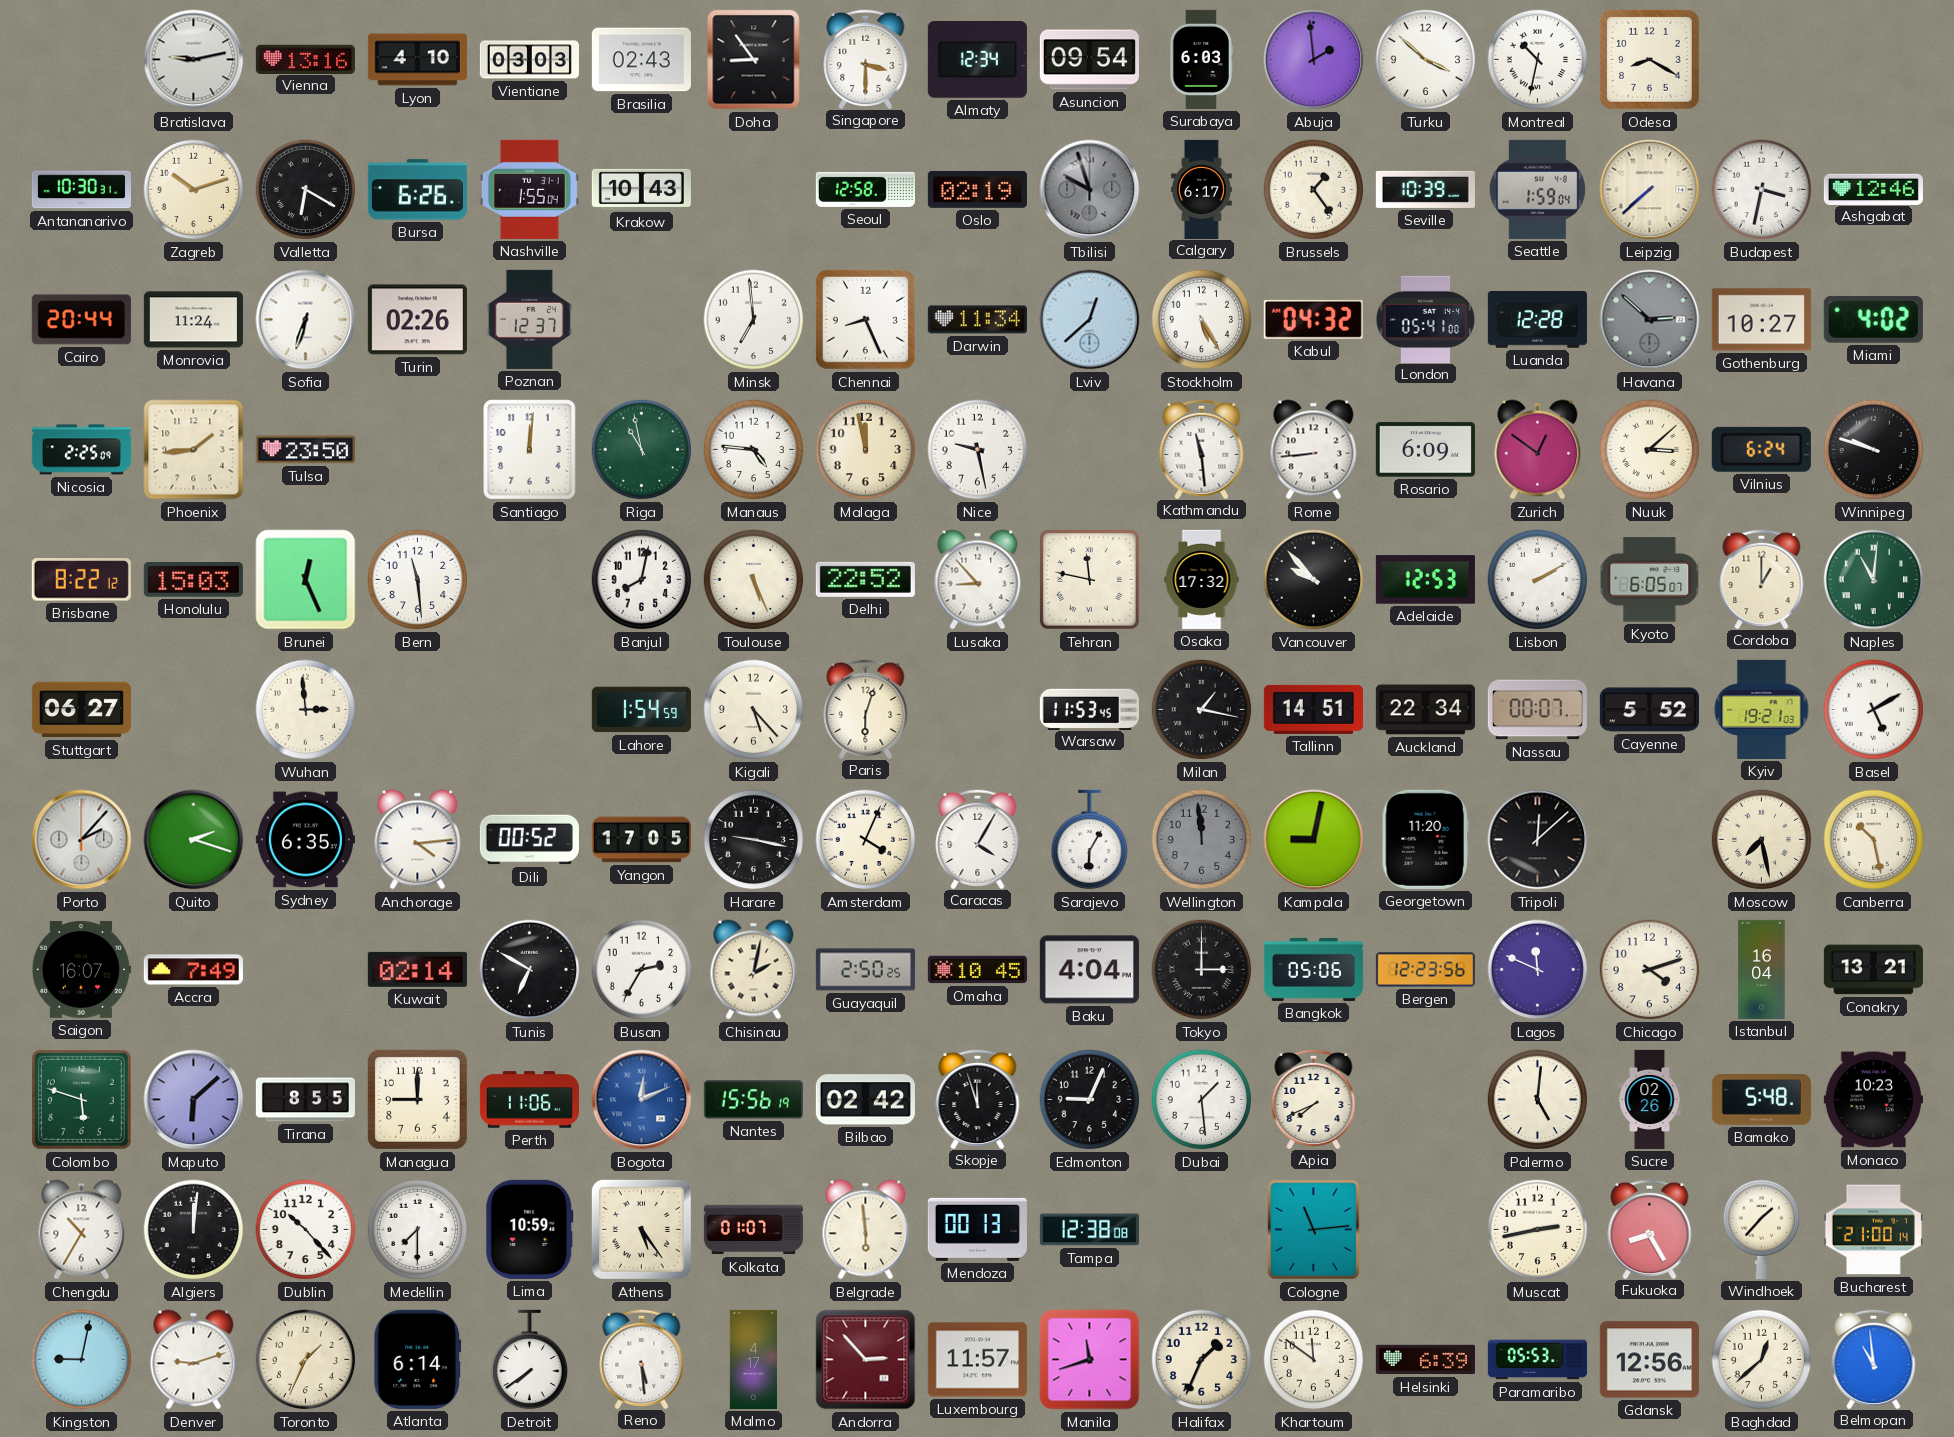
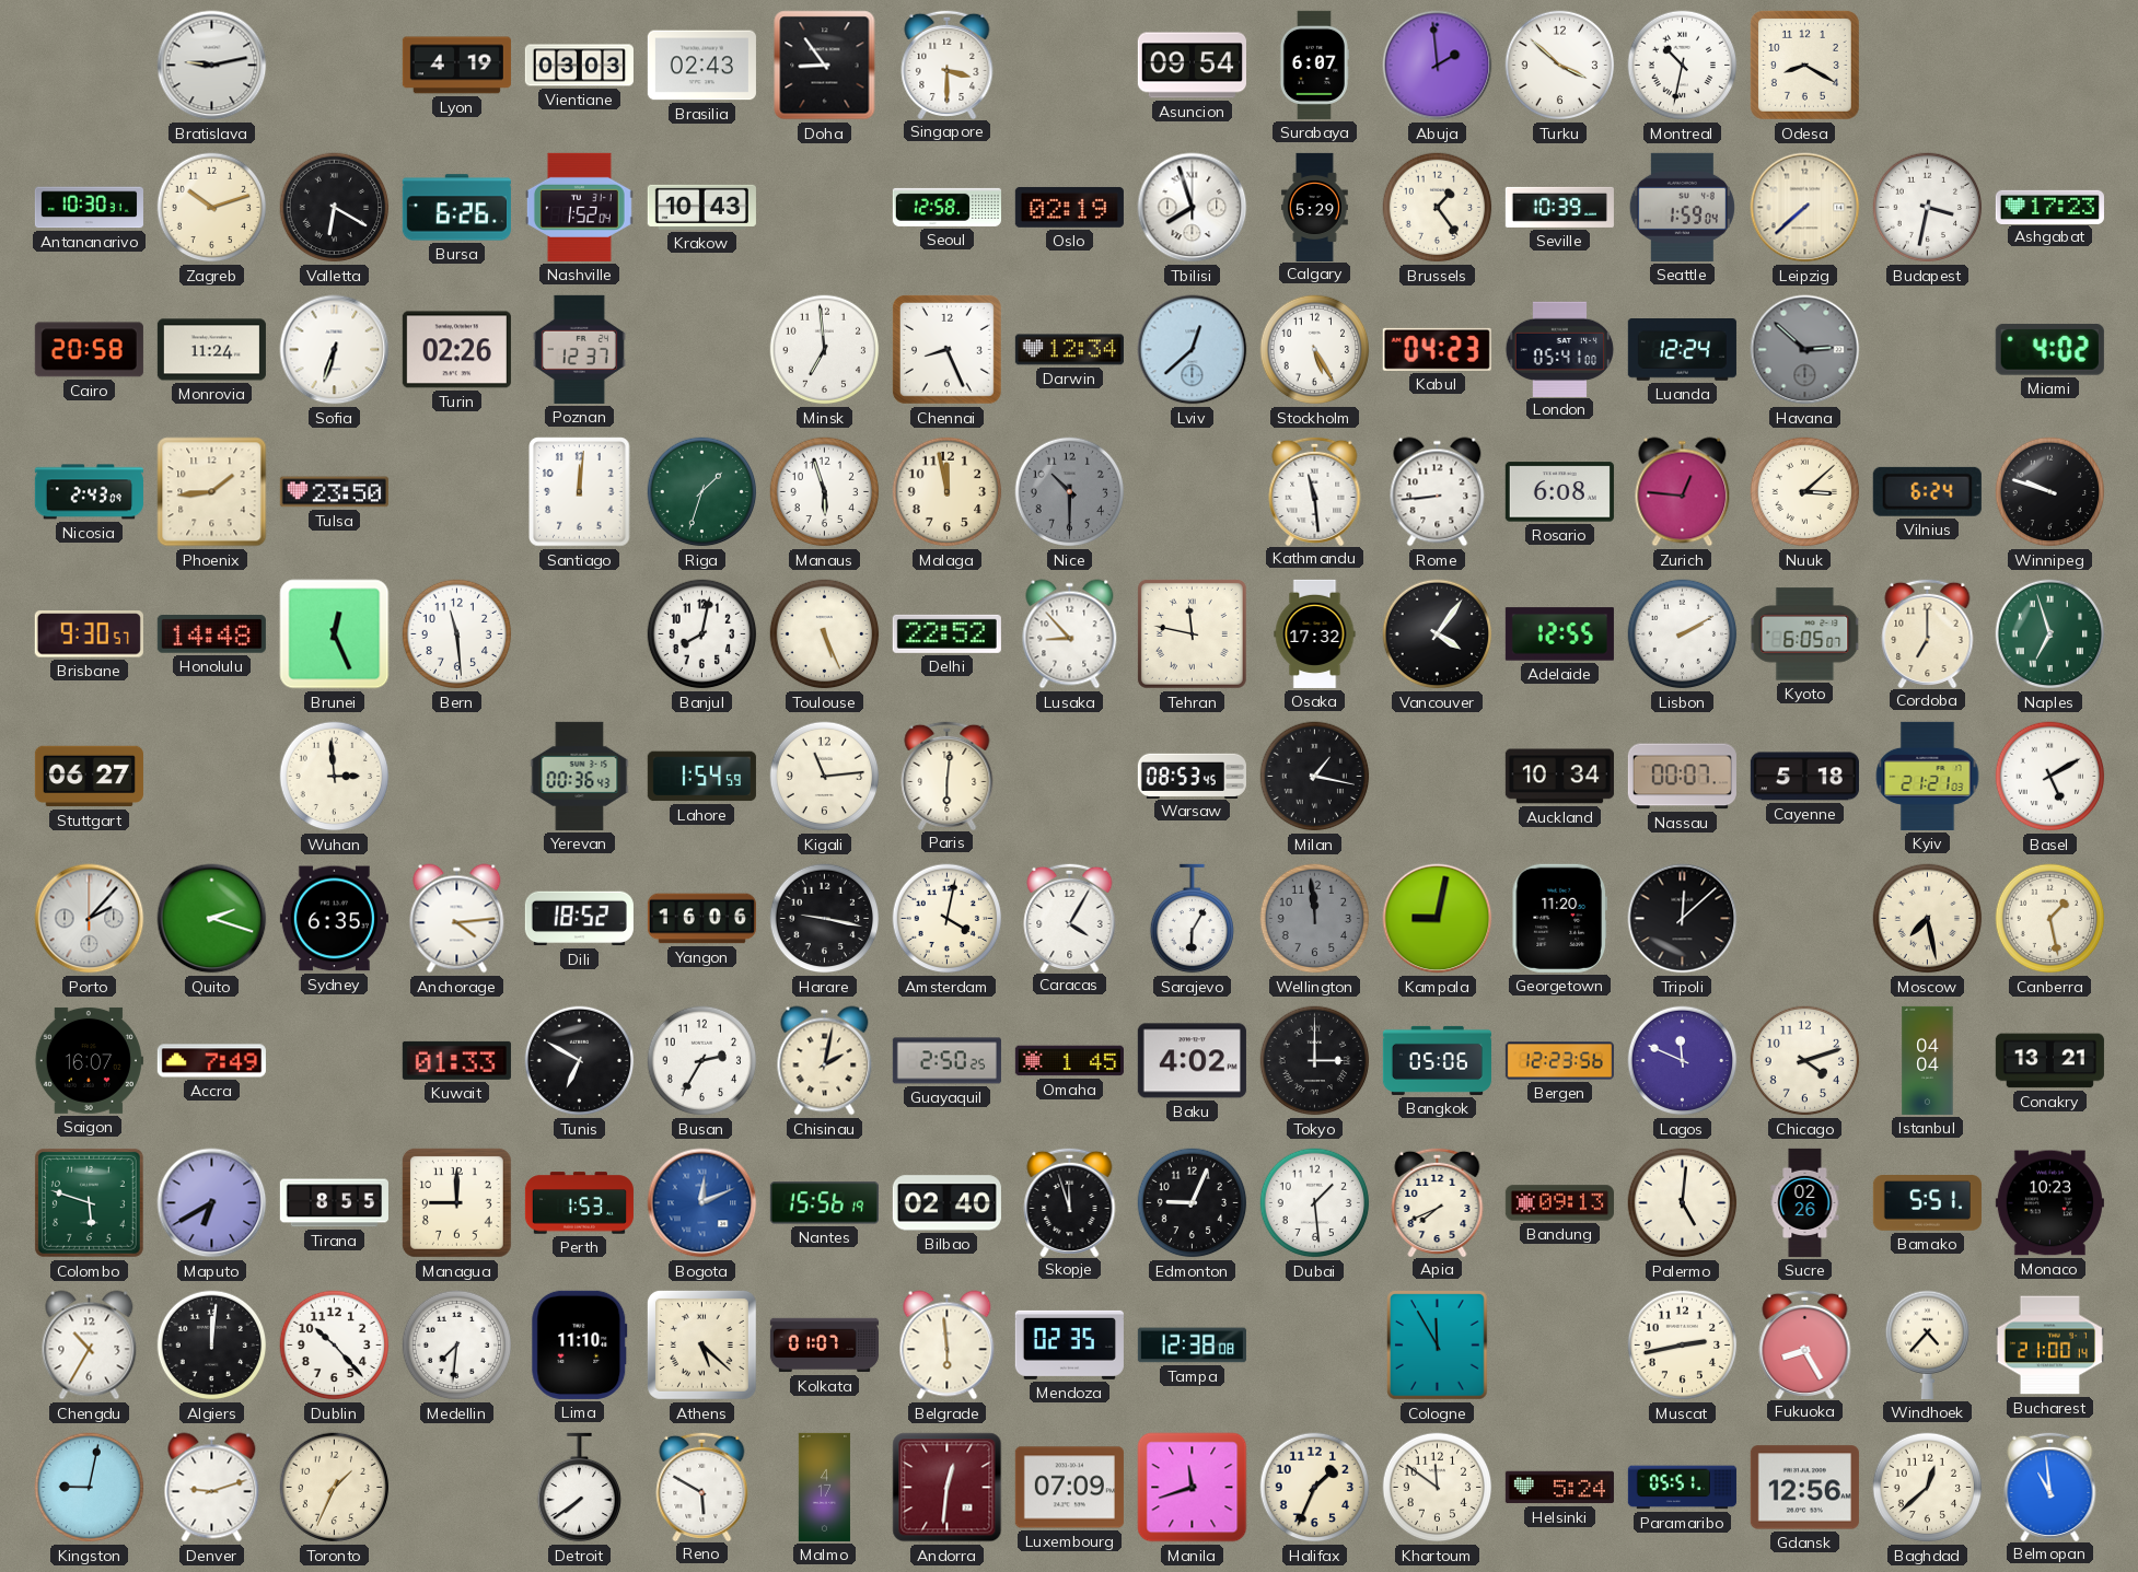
Vienna: 13:16 -> none (305, 59)
Lyon: 4:10 -> 4:19 (456, 66)
Almaty: 12:34 -> none (977, 60)
Surabaya: 6:03 -> 6:07 (1314, 65)
Nashville: 1:55 -> 1:52 (579, 207)
Tbilisi: 9:57 -> 7:57 (1193, 208)
Tbilisi dial: grey -> white (1193, 208)
Calgary: 6:17 -> 5:29 (1315, 207)
Ashgabat: 12:46 -> 17:23 (2049, 207)
Cairo: 20:44 -> 20:58 (89, 350)
Darwin: 11:34 -> 12:34 (1069, 350)
Kabul: 04:32 -> 04:23 (1437, 349)
Luanda: 12:28 -> 12:24 (1682, 350)
Gothenburg: 10:27 -> none (1761, 320)
Nicosia: 2:25 -> 2:43 (89, 492)
Riga: 10:58 -> 1:33 (702, 492)
Manaus: 4:46 -> 5:57 (825, 492)
Nice: 9:28 -> 10:30 (1070, 492)
Nice dial: white -> grey (1070, 492)
Rosario: 6:09 -> 6:08 (1559, 492)
Zurich: 12:51 -> 12:46 (1683, 492)
Brisbane: 8:22 -> 9:30 (89, 634)
Honolulu: 15:03 -> 14:48 (211, 634)
Vancouver: 9:53 -> 4:06 (1438, 634)
Adelaide: 12:53 -> 12:55 (1559, 634)
Cordoba: 1:00 -> 7:00 (1928, 632)
Naples: 11:01 -> 6:57 (2050, 634)
Yerevan: none -> 00:36 (580, 776)
Kigali: 5:23 -> 11:14 (825, 777)
Paris: 6:03 -> 6:01 (948, 775)
Warsaw: 11:53 -> 08:53 (1192, 776)
Tallinn: 14:51 -> none (1313, 709)
Auckland: 22:34 -> 10:34 (1559, 777)
Cayenne: 5:52 -> 5:18 (1804, 777)
Kyiv: 19:21 -> 21:21 (1928, 776)
Dili: 00:52 -> 18:52 (579, 919)
Yangon: 17:05 -> 16:06 (701, 919)
Amsterdam: 4:04 -> 4:02 (948, 919)
Canberra: 10:28 -> 1:28 (2050, 919)
Kuwait: 02:14 -> 01:33 (456, 1060)
Omaha: 10:45 -> 1:45 (1069, 1061)
Baku: 4:04 -> 4:02 (1192, 1061)
Istanbul: 16:04 -> 04:04 (1928, 1060)
Maputo: 6:08 -> 6:40 (212, 1203)
Perth: 11:06 -> 1:53 (579, 1203)
Bilbao: 02:42 -> 02:40 (946, 1203)
Bandung: none -> 09:13 (1559, 1203)
Bamako: 5:48 -> 5:51 (1927, 1203)
Medellin: 7:30 -> 7:31 (457, 1346)
Lima: 10:59 -> 11:10 (580, 1344)
Athens: 5:24 -> 5:22 (701, 1344)
Mendoza: 00:13 -> 02:35 (1069, 1344)
Cologne: 11:14 -> 11:55 (1438, 1346)
Windhoek: 1:37 -> 4:37 (1927, 1344)
Atlanta: 6:14 -> none (418, 1359)
Reno: 5:29 -> 5:50 (702, 1486)
Andorra: 2:53 -> 12:31 (948, 1488)
Luxembourg: 11:57 -> 07:09 (1069, 1488)
Helsinki: 6:39 -> 5:24 (1559, 1488)
Paramaribo: 05:53 -> 05:51 (1682, 1488)
